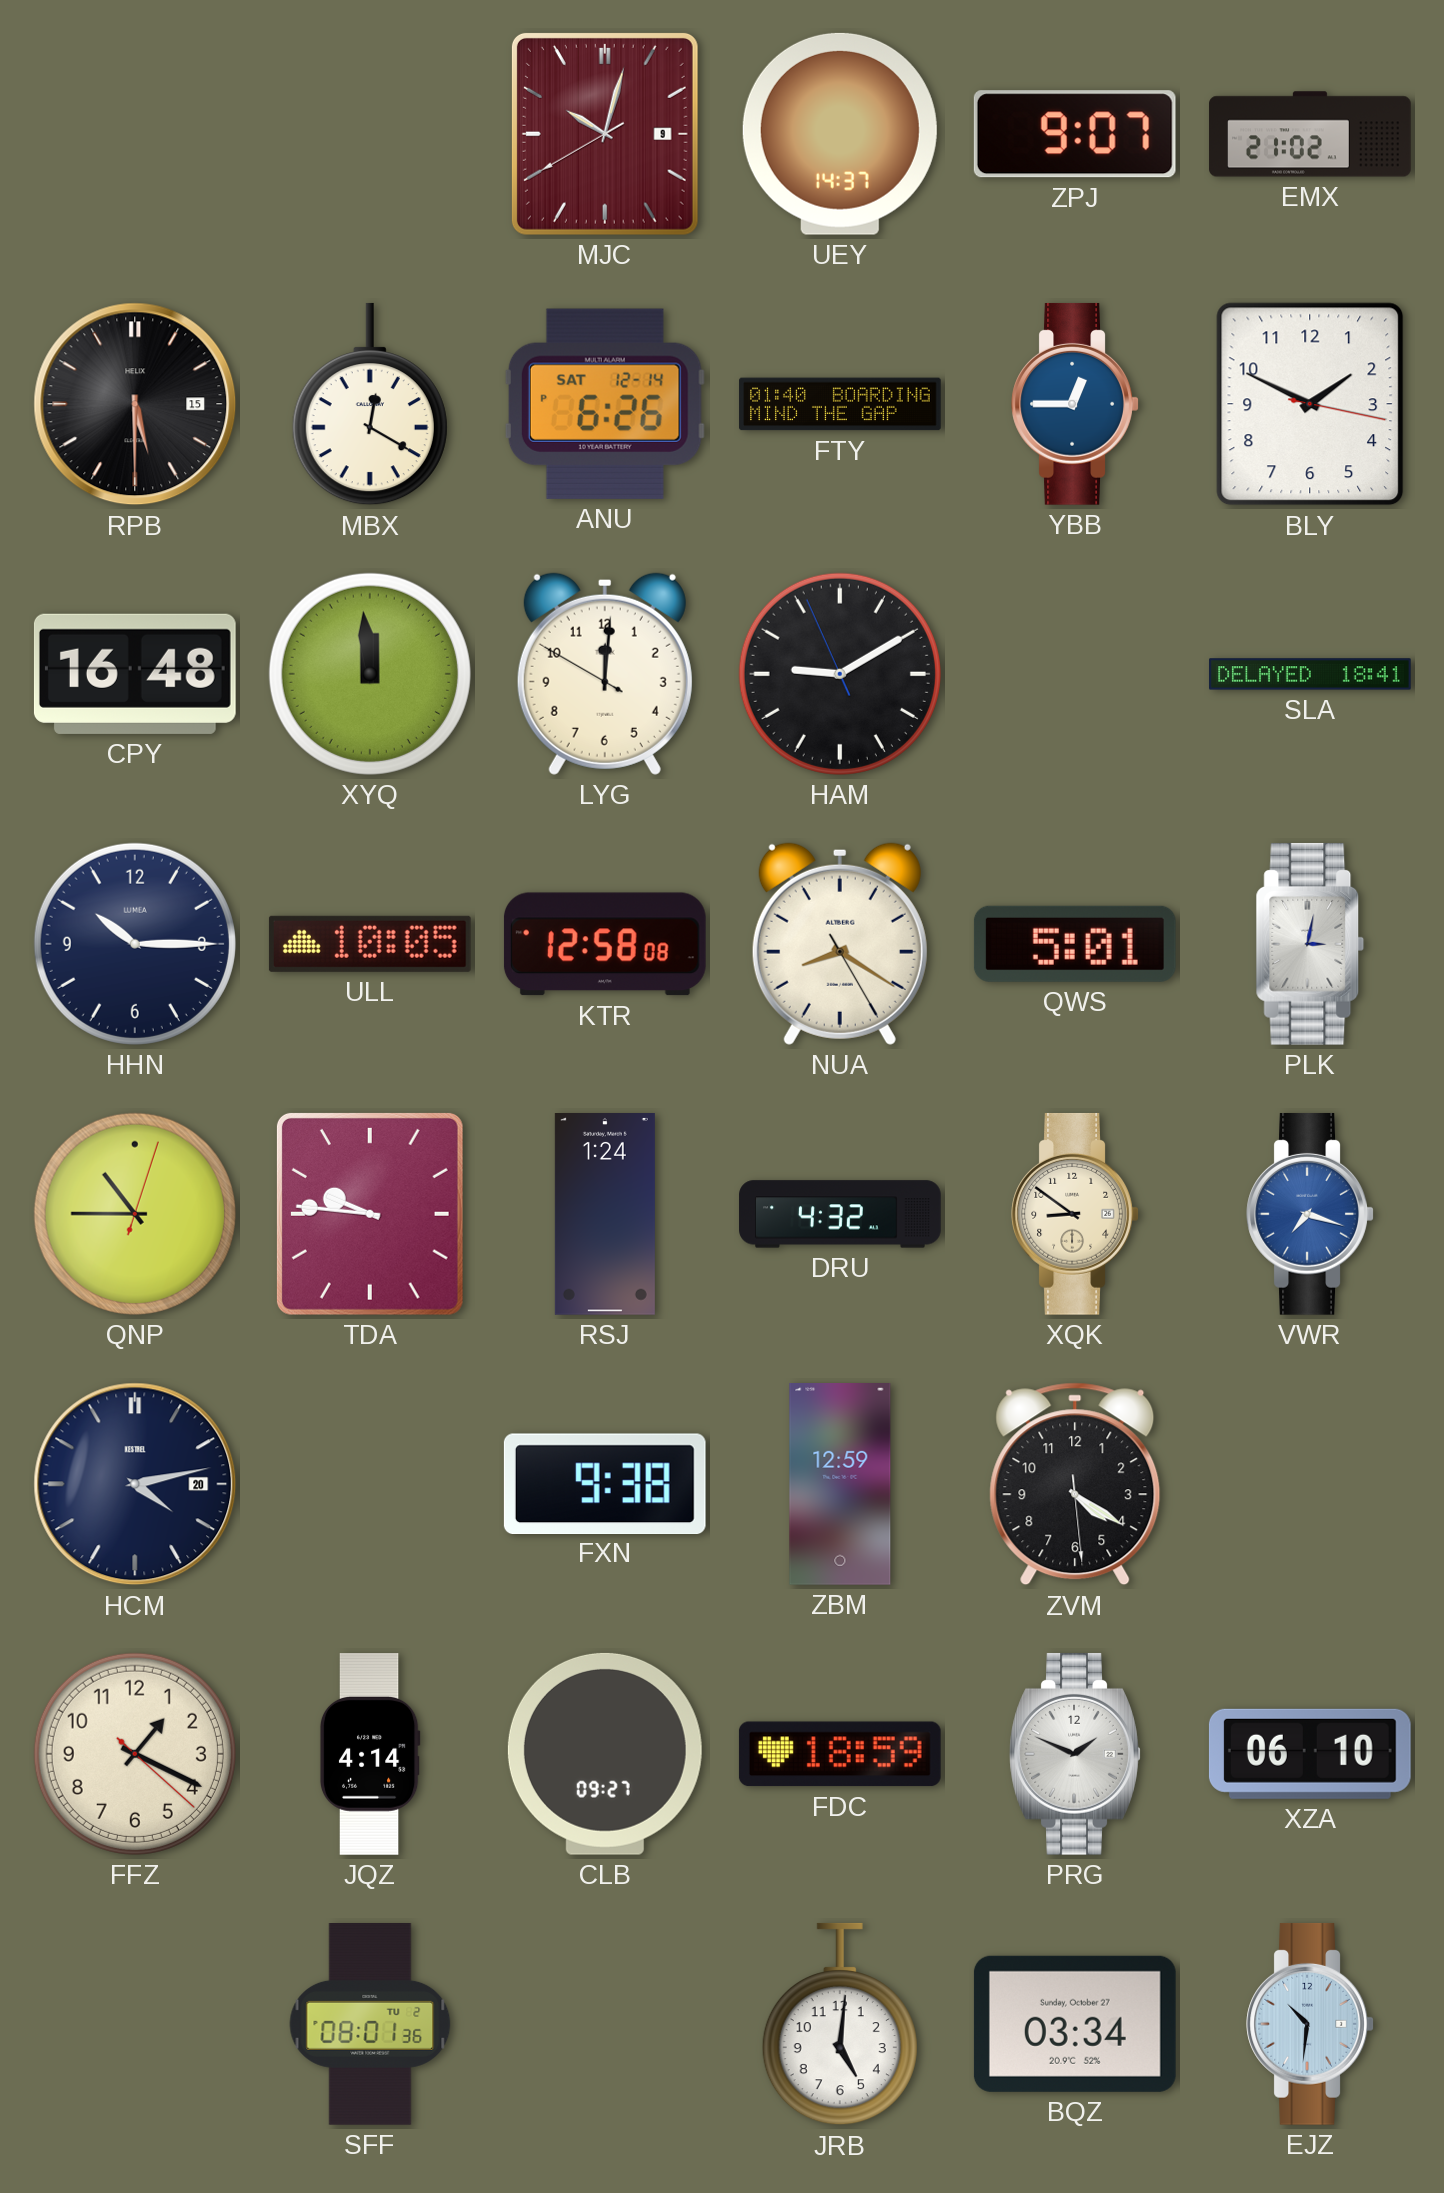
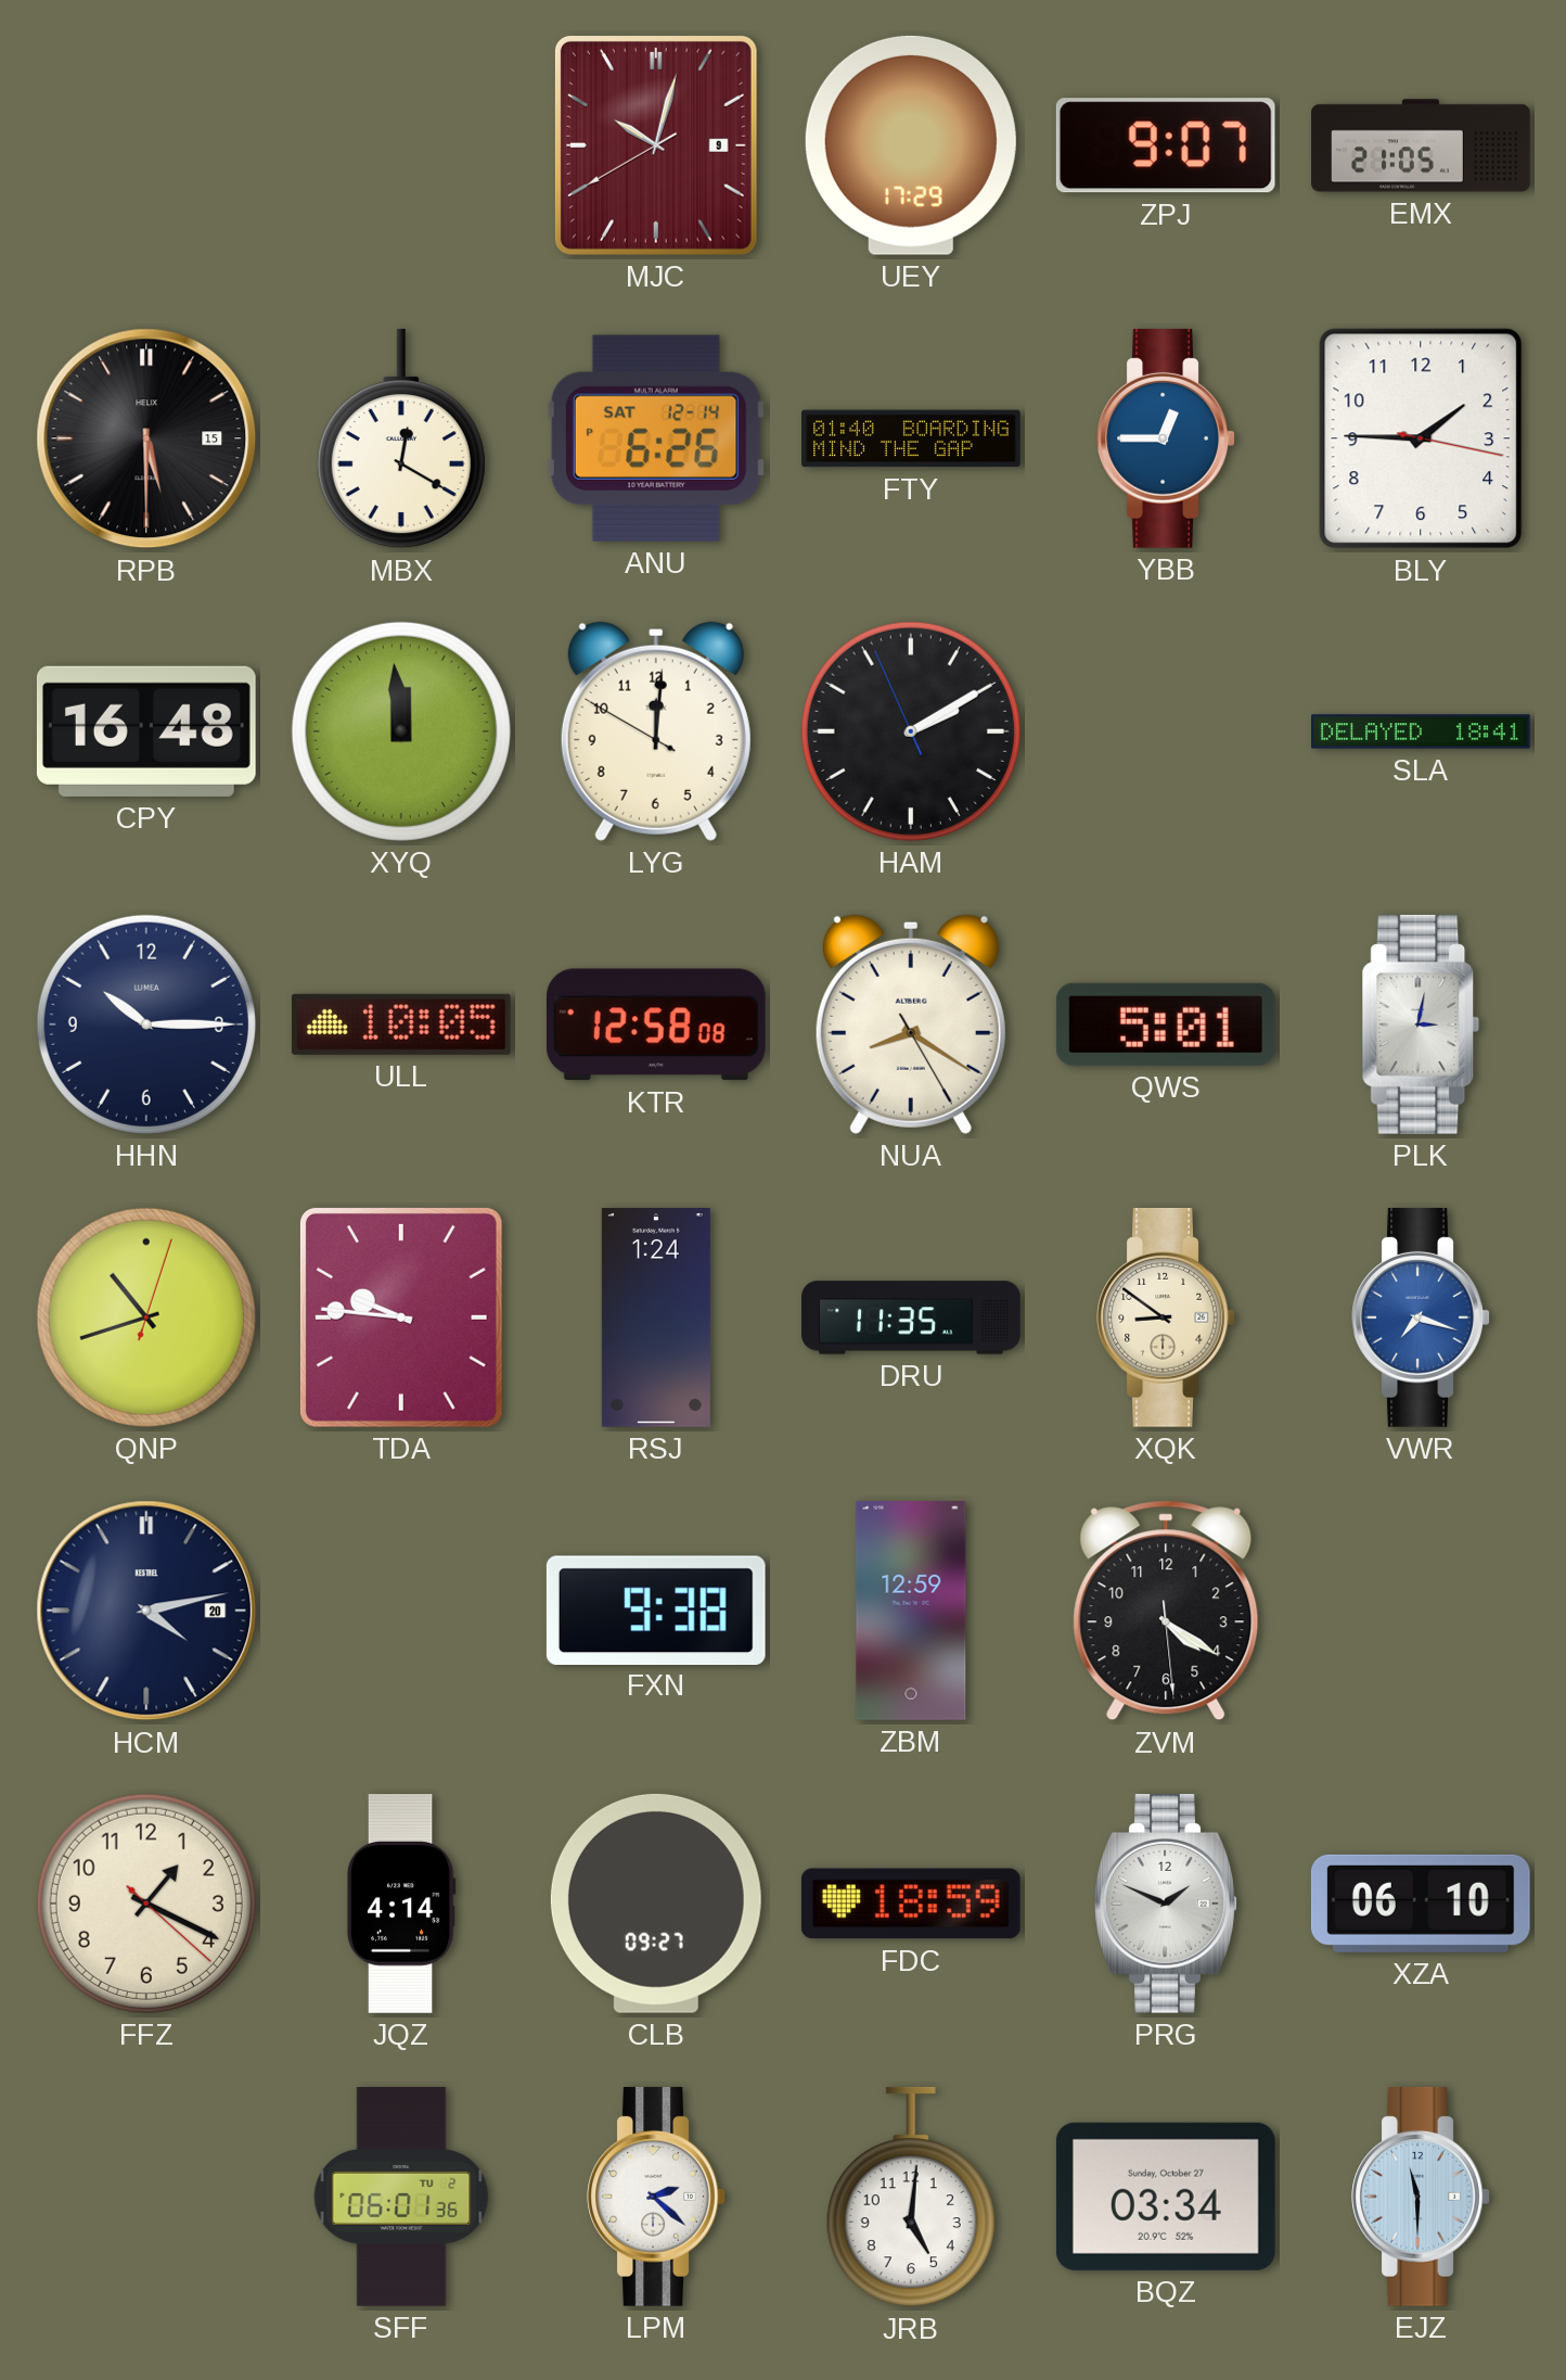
UEY: 14:37 -> 17:29 (911, 145)
EMX: 21:02 -> 21:05 (1421, 145)
BLY: 1:49 -> 1:45 (1421, 438)
HAM: 9:09 -> 2:09 (911, 731)
QNP: 10:45 -> 10:42 (146, 1318)
DRU: 4:32 -> 11:35 (911, 1318)
SFF: 08:01 -> 06:01 (401, 2198)
LPM: none -> 2:22 (656, 2197)
EJZ: 10:31 -> 11:30 (1421, 2197)
